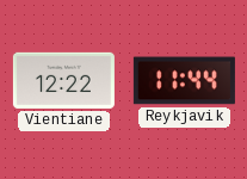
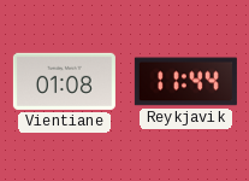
Vientiane: 12:22 -> 01:08 (64, 81)
